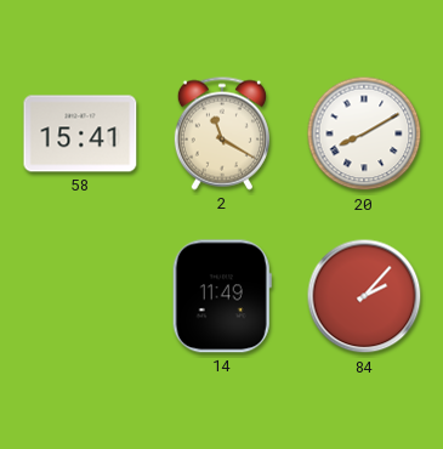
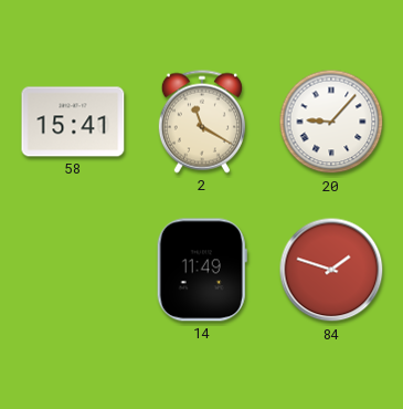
20: 8:10 -> 9:07 (331, 122)
84: 2:07 -> 1:48 (331, 270)
